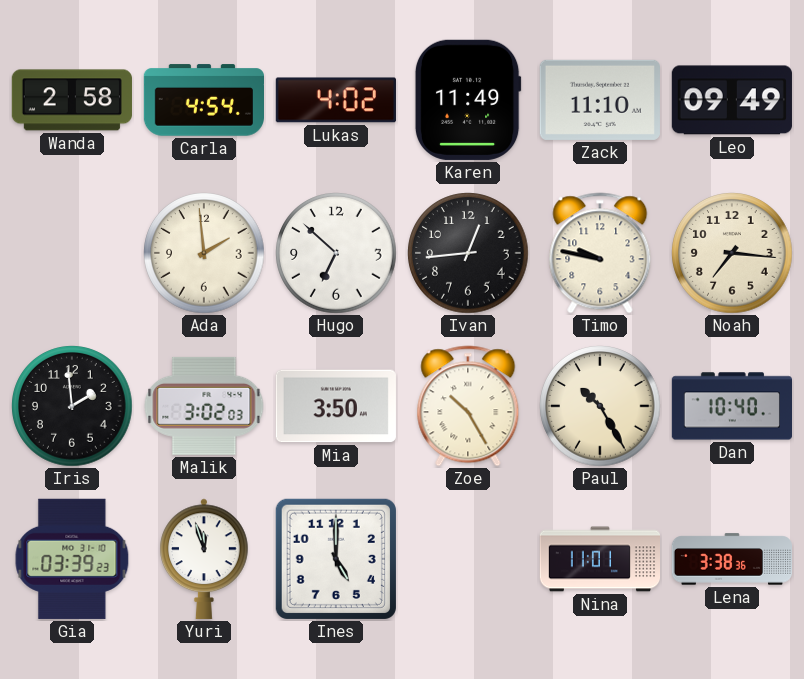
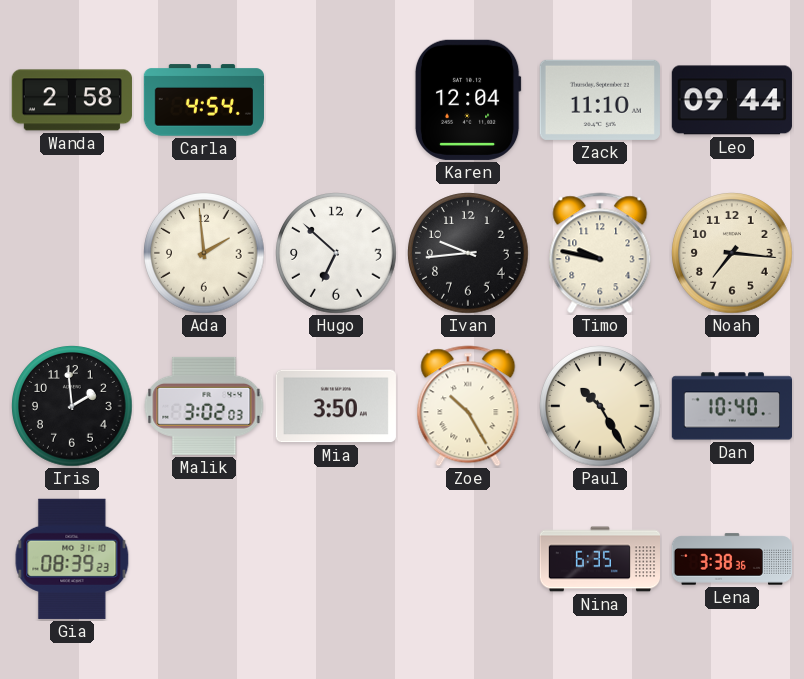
Lukas: 4:02 -> none (336, 100)
Karen: 11:49 -> 12:04 (468, 100)
Leo: 09:49 -> 09:44 (732, 100)
Ivan: 12:44 -> 9:44 (468, 253)
Gia: 03:39 -> 08:39 (72, 559)
Yuri: 11:57 -> none (204, 559)
Ines: 5:00 -> none (336, 559)
Nina: 11:01 -> 6:35 (599, 559)
